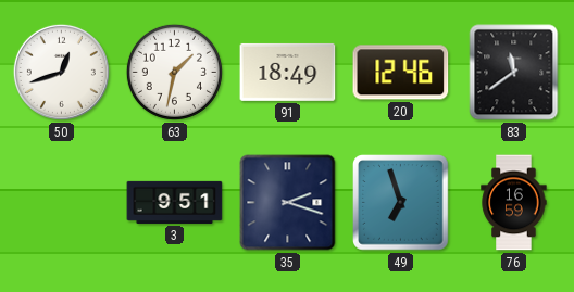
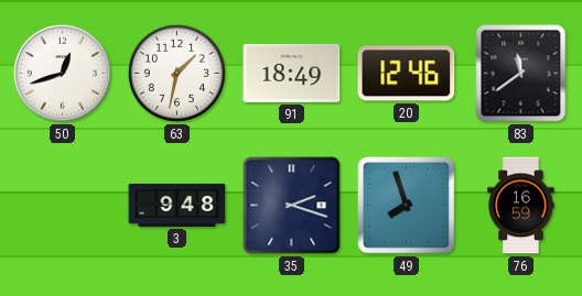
3: 9:51 -> 9:48 (177, 205)
49: 6:57 -> 7:57 (407, 206)
